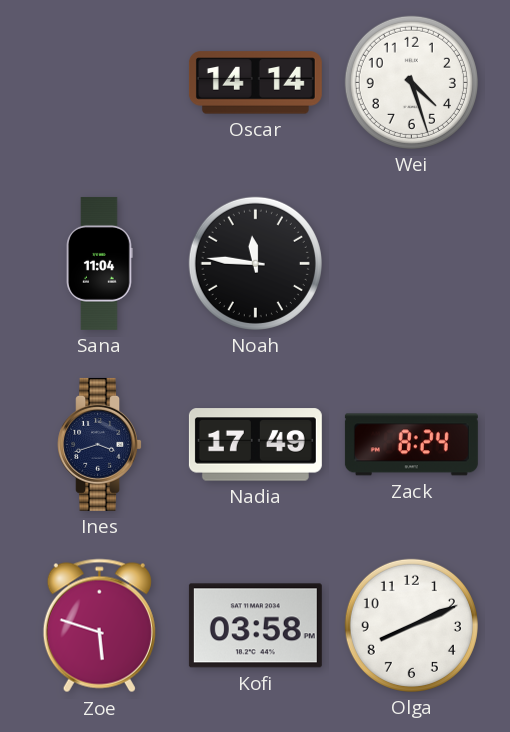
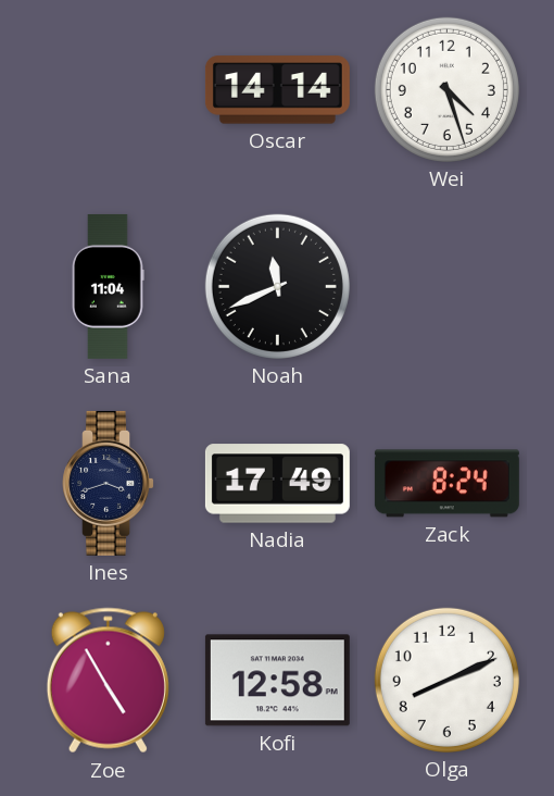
Noah: 11:46 -> 11:41 (277, 286)
Zoe: 5:48 -> 4:55 (108, 681)
Kofi: 03:58 -> 12:58 (277, 681)
